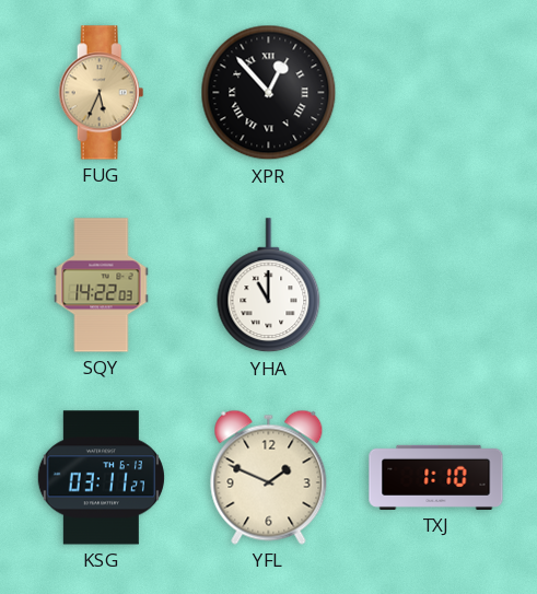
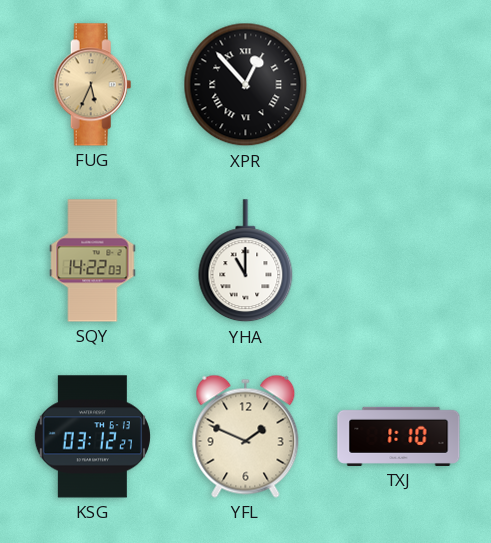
KSG: 03:11 -> 03:12 (92, 437)
